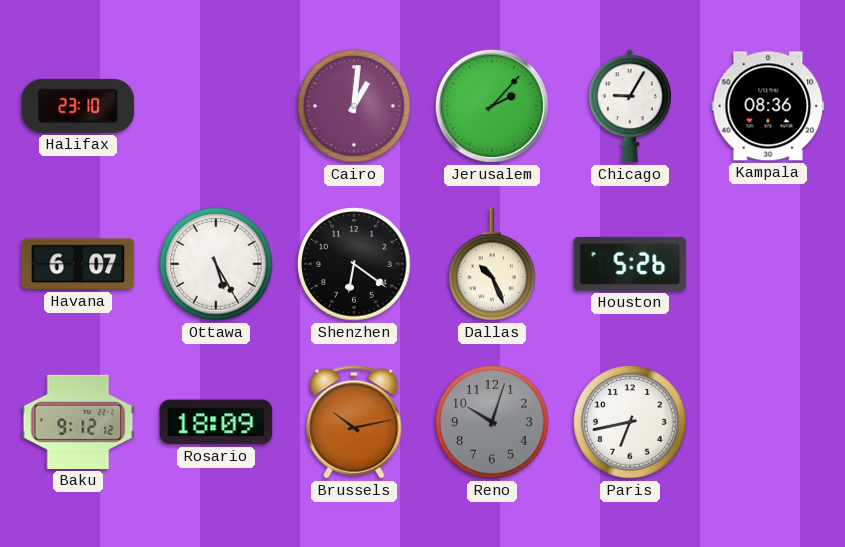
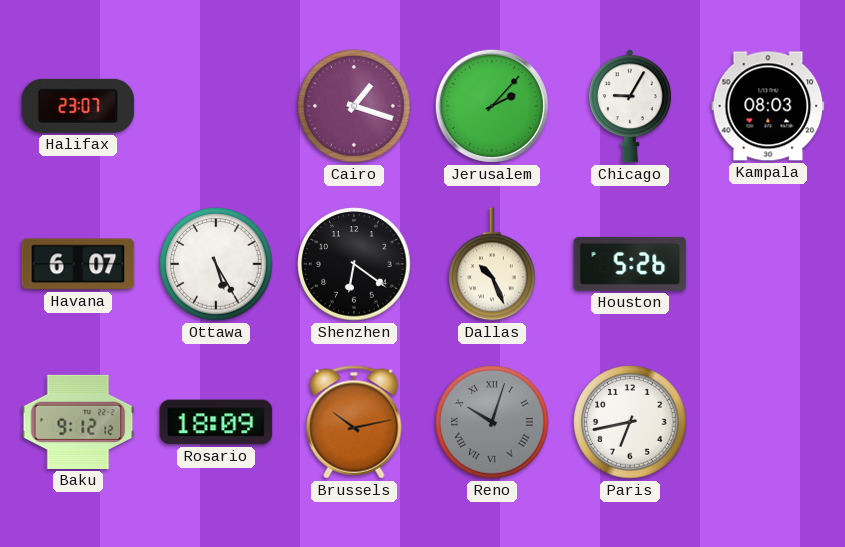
Halifax: 23:10 -> 23:07 (78, 106)
Cairo: 1:01 -> 1:18 (354, 106)
Kampala: 08:36 -> 08:03 (768, 106)
Reno numerals: Arabic -> Roman (492, 422)
